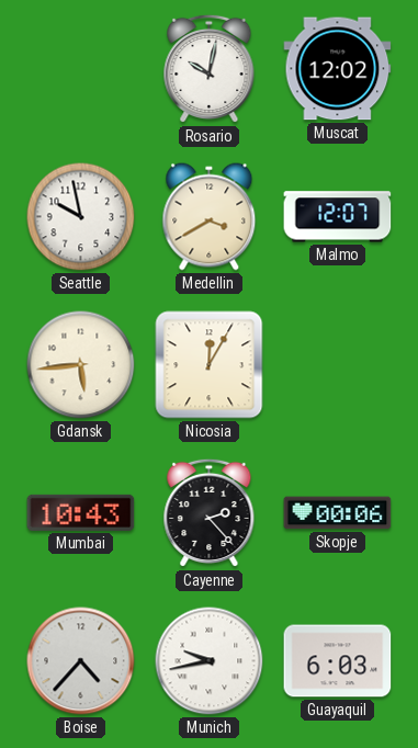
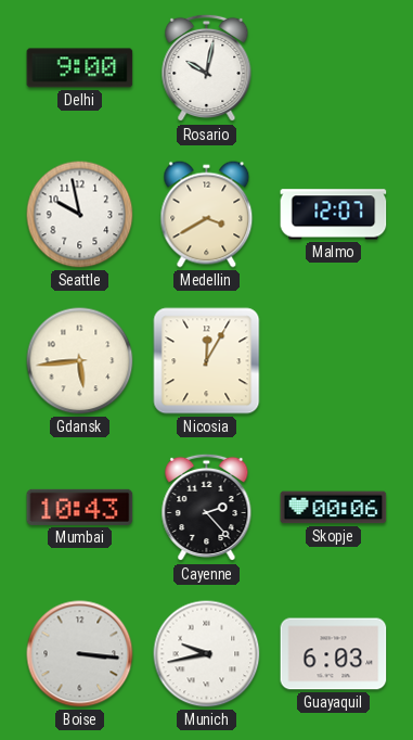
Delhi: none -> 9:00 (80, 68)
Muscat: 12:02 -> none (338, 69)
Boise: 4:37 -> 3:16 (80, 654)
